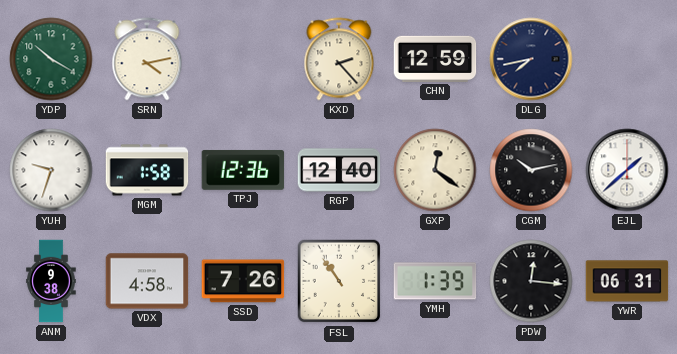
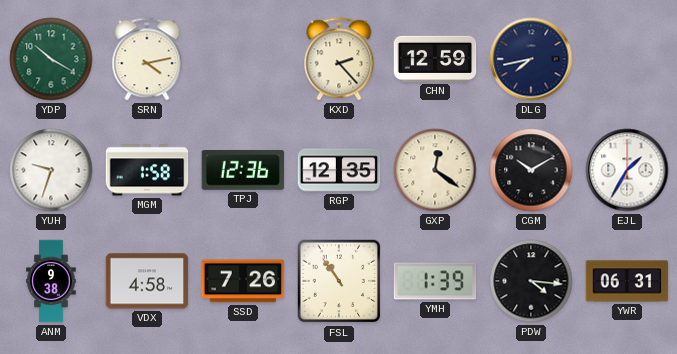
RGP: 12:40 -> 12:35 (339, 170)
CGM: 10:13 -> 10:10 (531, 170)
EJL: 1:38 -> 1:35 (627, 170)
PDW: 12:16 -> 4:16 (531, 281)
